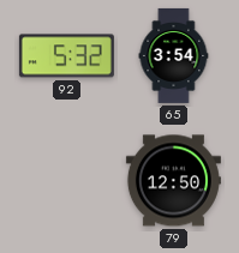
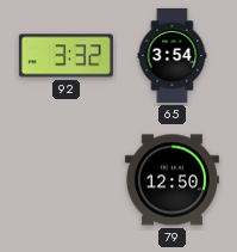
92: 5:32 -> 3:32 (66, 56)
